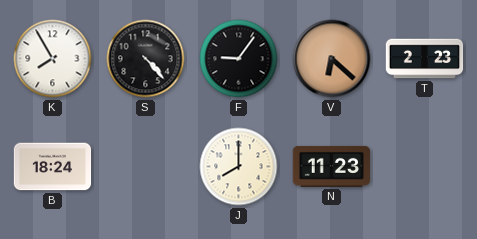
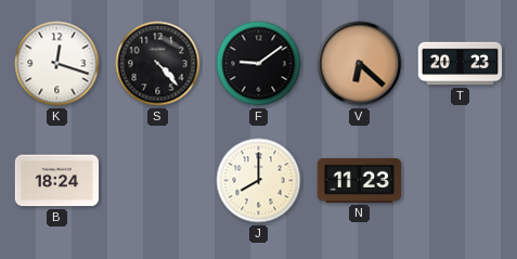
K: 7:55 -> 12:18 (57, 64)
F: 9:06 -> 9:09 (259, 64)
T: 2:23 -> 20:23 (461, 64)
